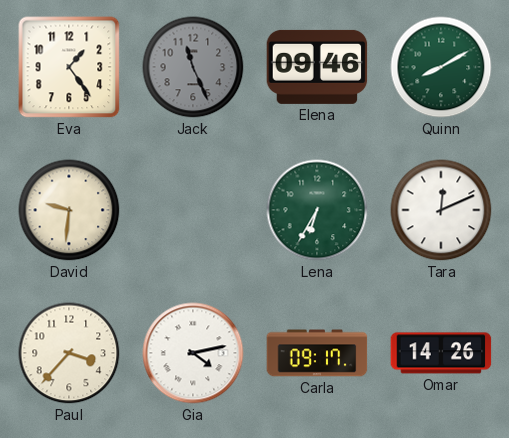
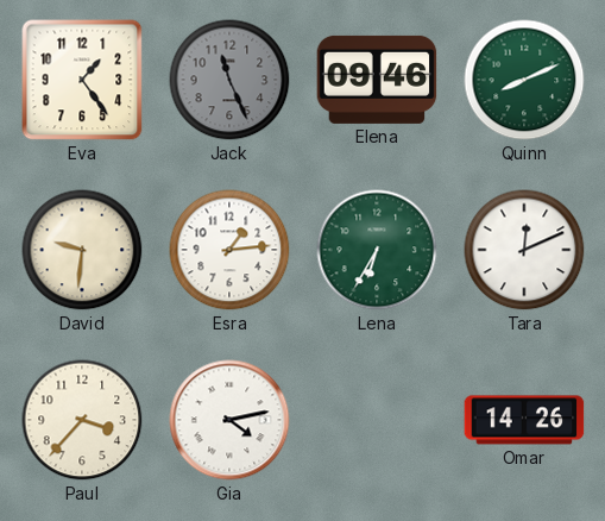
Quinn: 8:10 -> 8:11 (524, 80)
Esra: none -> 1:14 (229, 250)
Carla: 09:17 -> none (317, 353)
